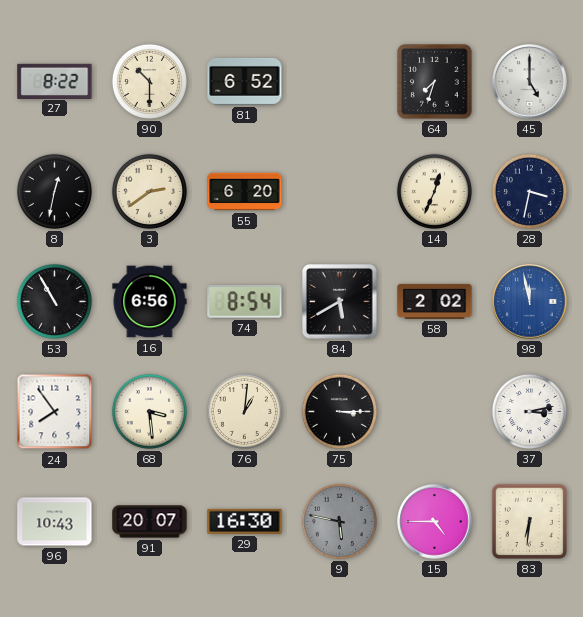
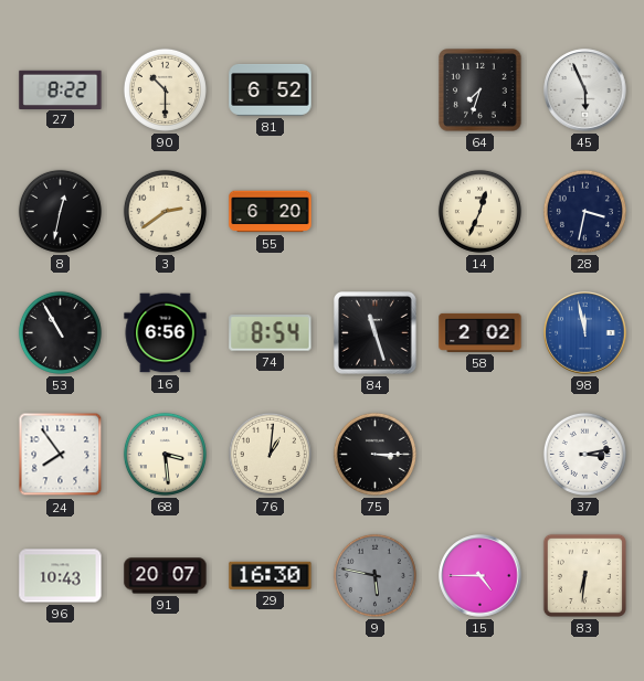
45: 5:00 -> 5:56 (585, 91)
84: 5:40 -> 11:27 (376, 333)
